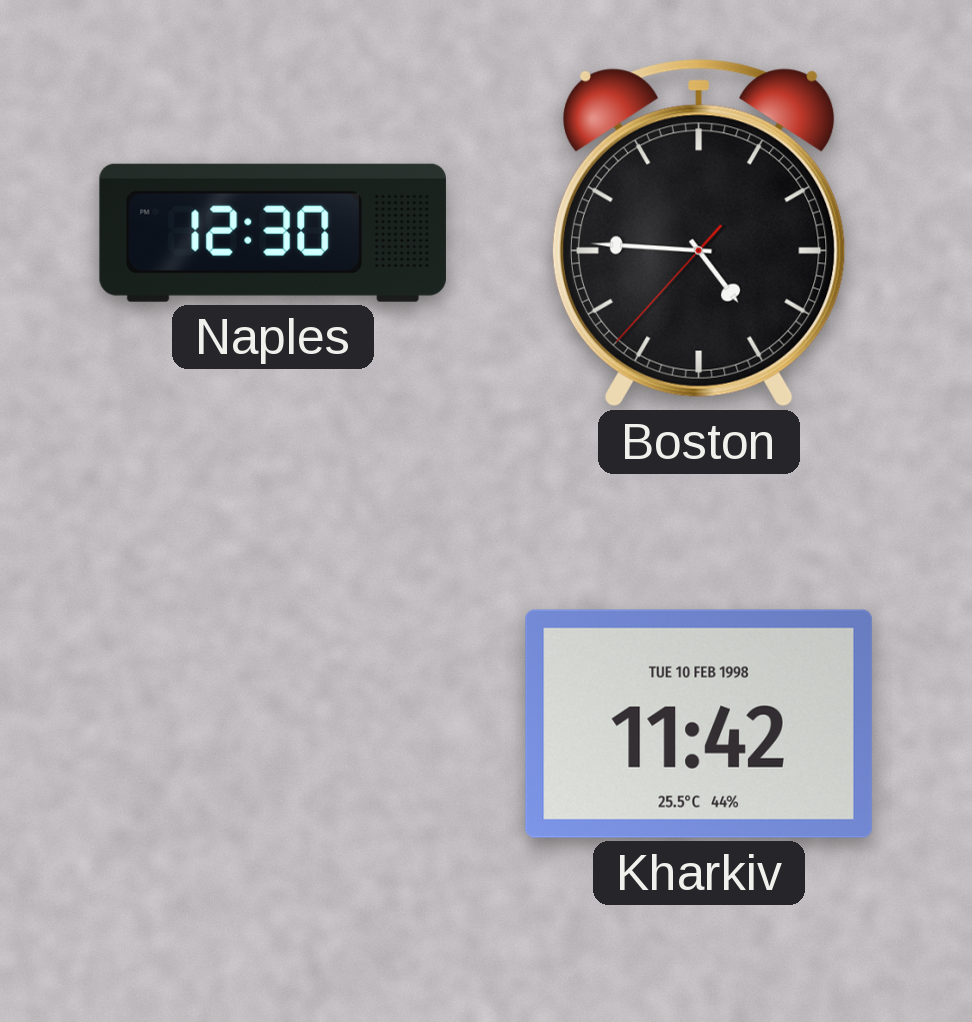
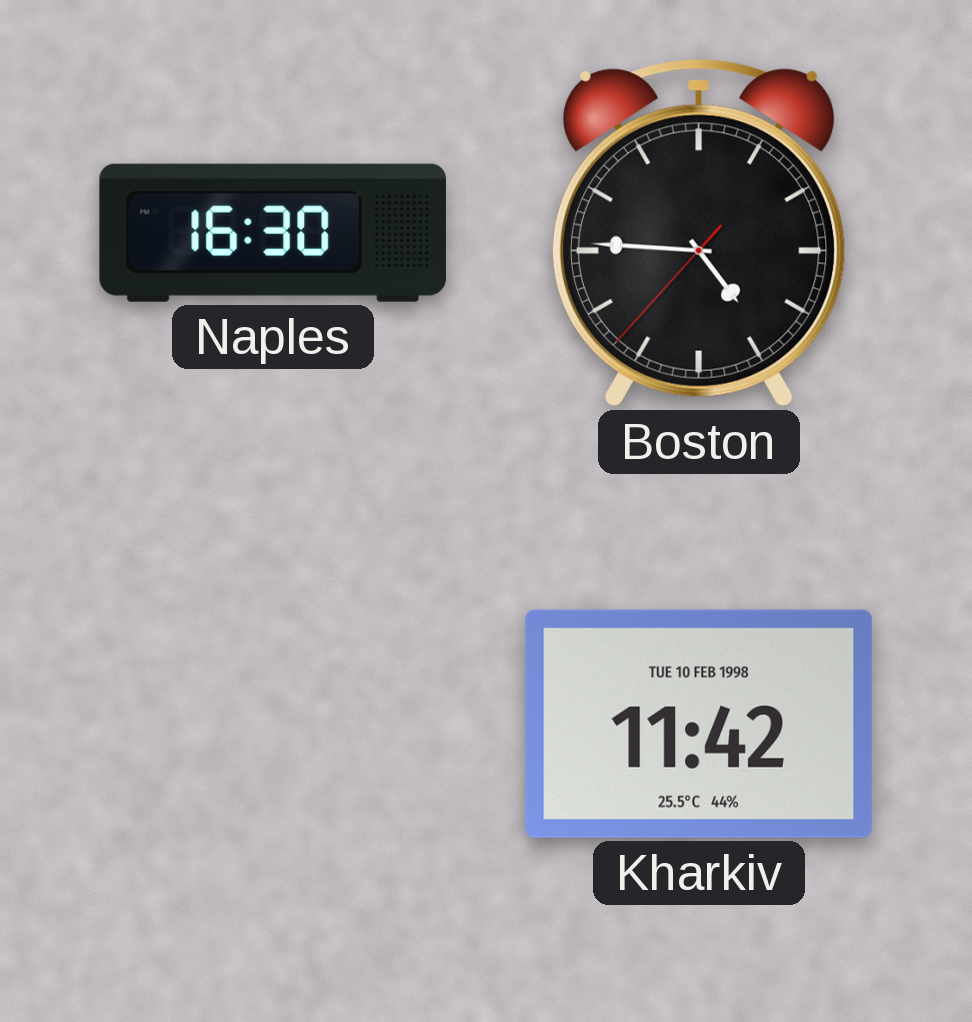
Naples: 12:30 -> 16:30 (273, 233)
